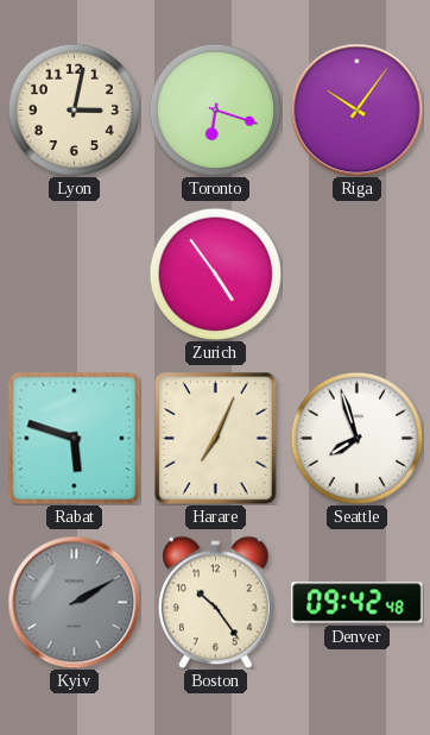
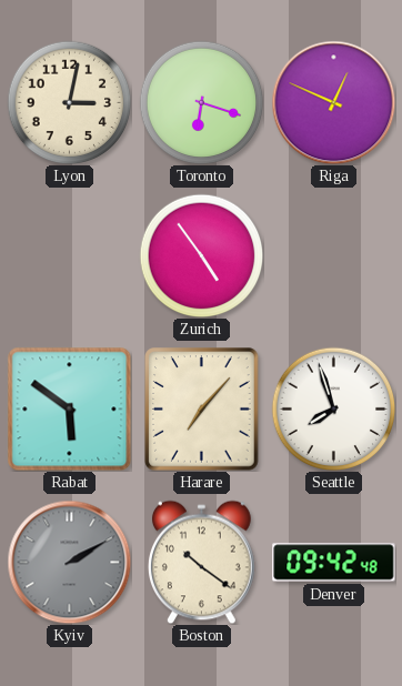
Riga: 10:06 -> 12:49 (333, 102)
Rabat: 5:48 -> 5:51 (69, 408)
Harare: 7:04 -> 7:07 (202, 410)
Boston: 10:24 -> 10:21 (202, 562)
